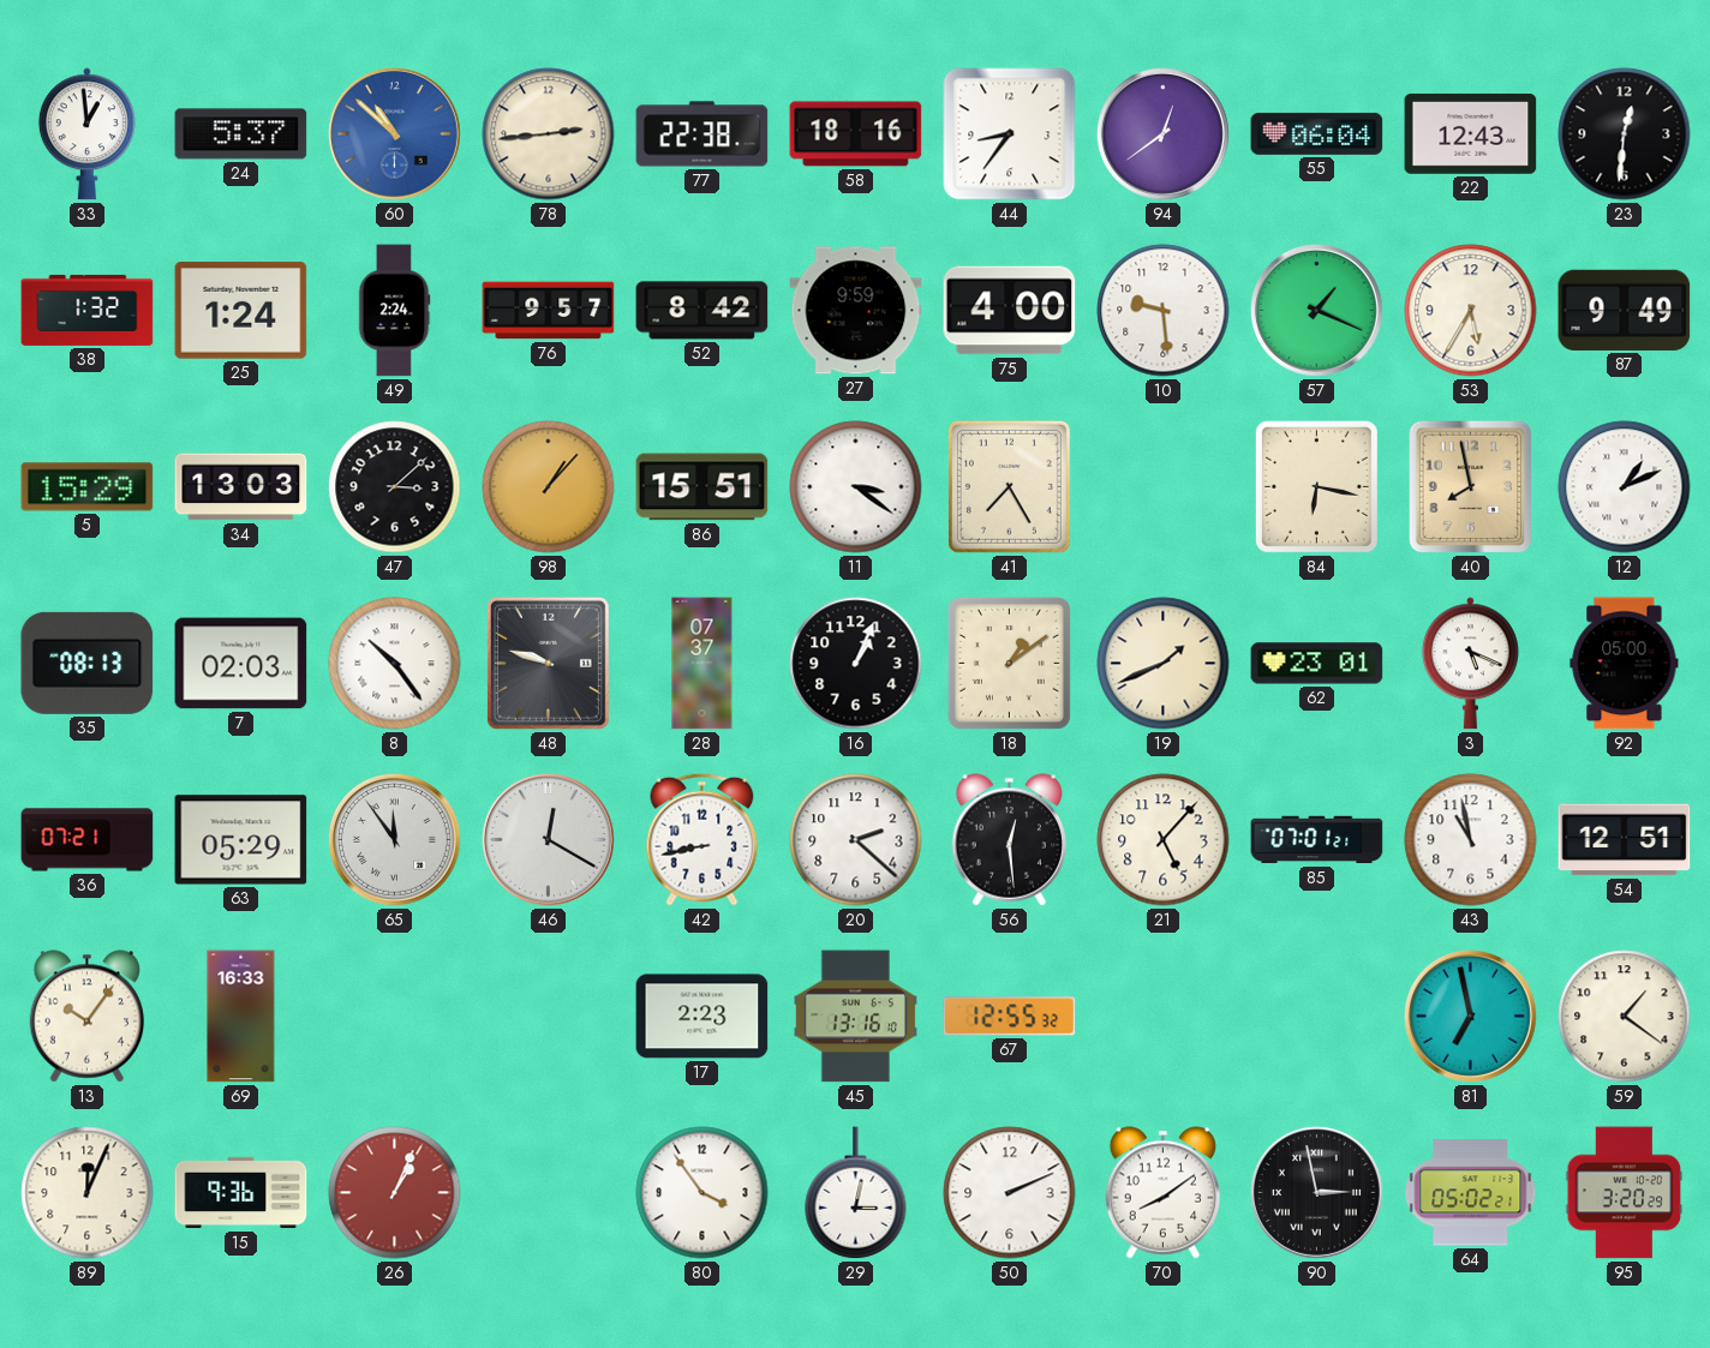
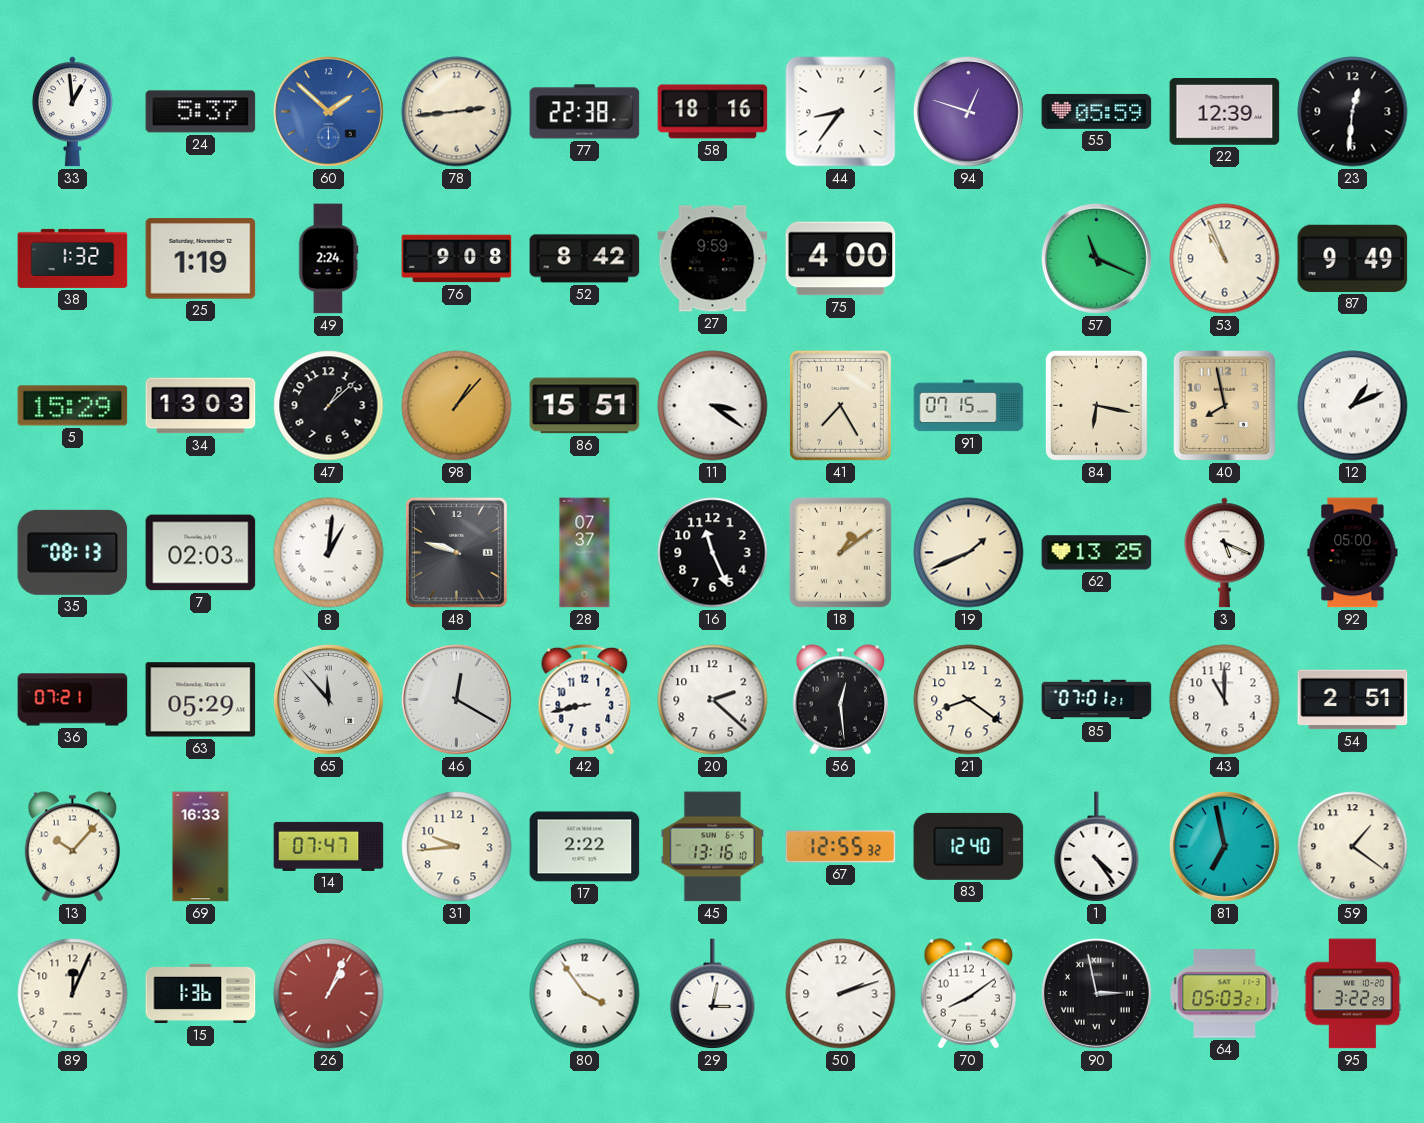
60: 10:52 -> 1:52 (328, 111)
94: 12:39 -> 12:48 (968, 111)
55: 06:04 -> 05:59 (1097, 111)
22: 12:43 -> 12:39 (1225, 112)
25: 1:24 -> 1:19 (201, 259)
76: 9:57 -> 9:08 (457, 259)
10: 9:29 -> none (1164, 311)
57: 1:19 -> 11:19 (1096, 258)
53: 5:35 -> 10:56 (1225, 259)
47: 3:08 -> 1:08 (329, 406)
91: none -> 07:15 (969, 406)
8: 10:24 -> 1:01 (329, 553)
16: 1:04 -> 11:26 (713, 553)
62: 23:01 -> 13:25 (1097, 553)
65: 11:54 -> 11:53 (328, 699)
21: 5:07 -> 8:21 (969, 700)
43: 10:58 -> 11:00 (1225, 700)
54: 12:51 -> 2:51 (1353, 700)
13: 10:06 -> 10:07 (72, 847)
14: none -> 07:47 (329, 846)
31: none -> 9:44 (457, 847)
17: 2:23 -> 2:22 (585, 847)
83: none -> 12:40 (969, 846)
1: none -> 4:24 (1097, 847)
15: 9:36 -> 1:36 (201, 994)
50: 2:11 -> 2:12 (841, 994)
64: 05:02 -> 05:03 (1225, 994)
95: 3:20 -> 3:22 (1353, 994)
